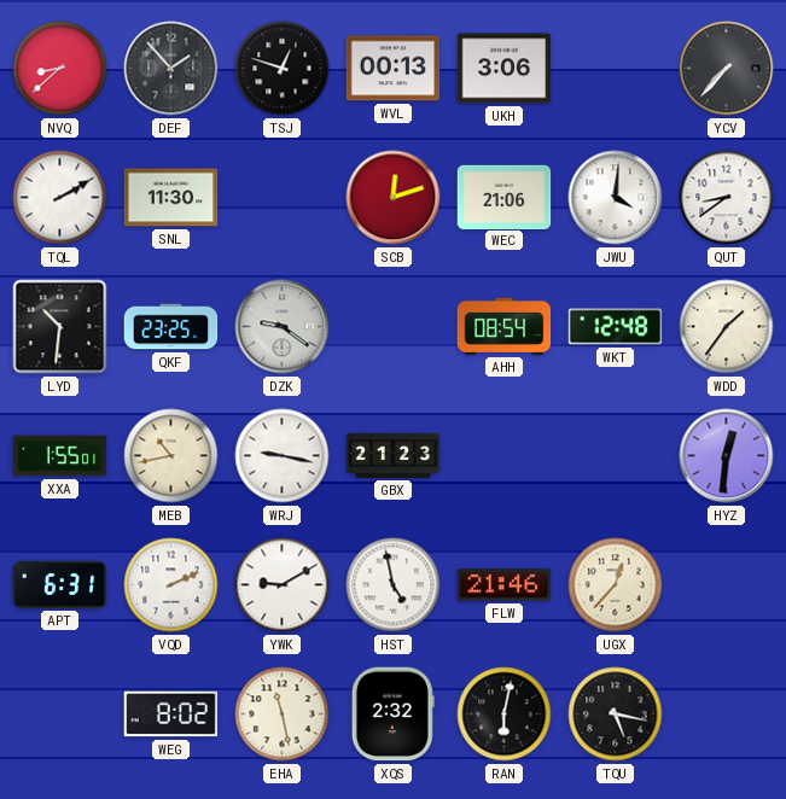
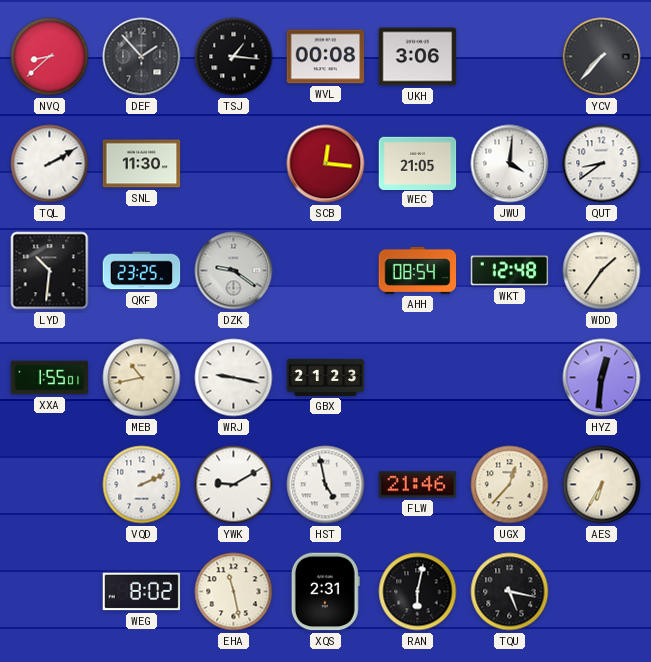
TSJ: 12:48 -> 1:16 (234, 57)
WVL: 00:13 -> 00:08 (326, 57)
SCB: 12:12 -> 12:16 (326, 164)
WEC: 21:06 -> 21:05 (418, 163)
APT: 6:31 -> none (60, 584)
AES: none -> 6:35 (602, 485)
XQS: 2:32 -> 2:31 (325, 592)
